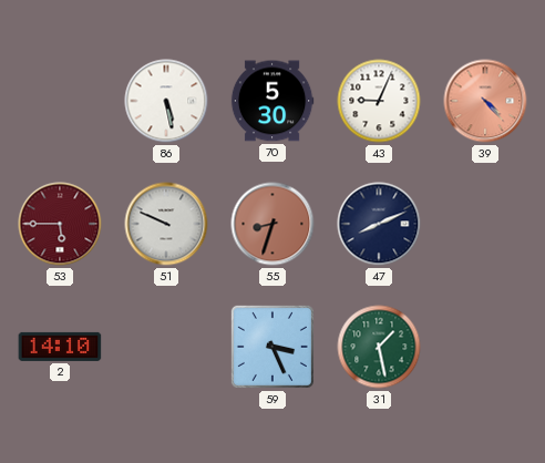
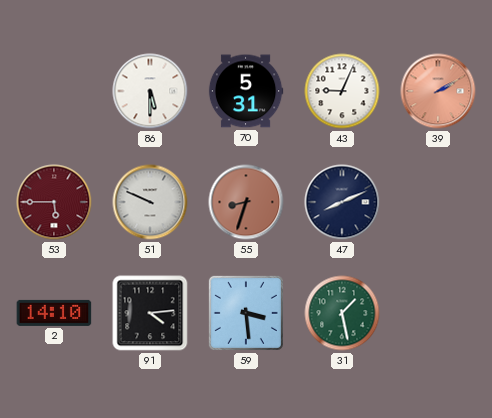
86: 5:28 -> 5:30 (150, 91)
70: 5:30 -> 5:31 (246, 91)
39: 4:23 -> 2:10 (438, 91)
91: none -> 4:14 (150, 313)
59: 3:26 -> 3:29 (246, 313)
